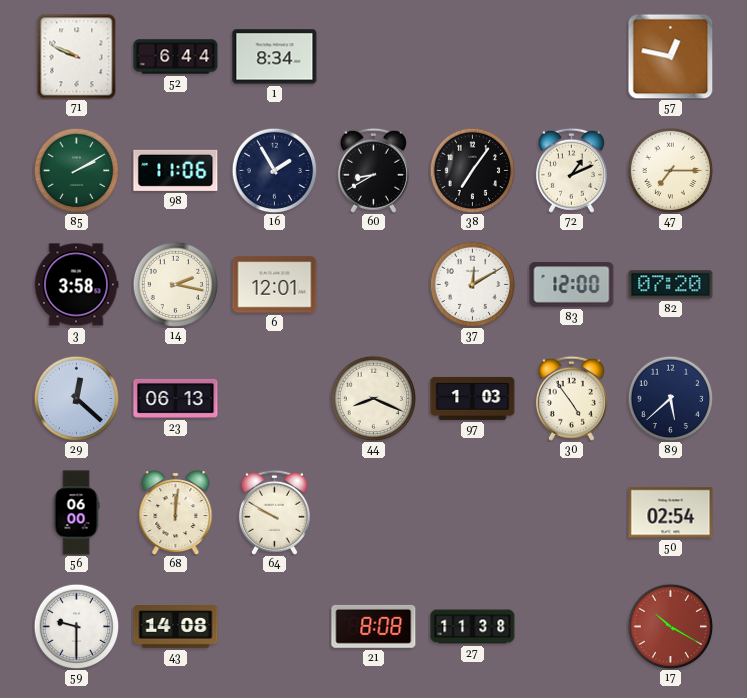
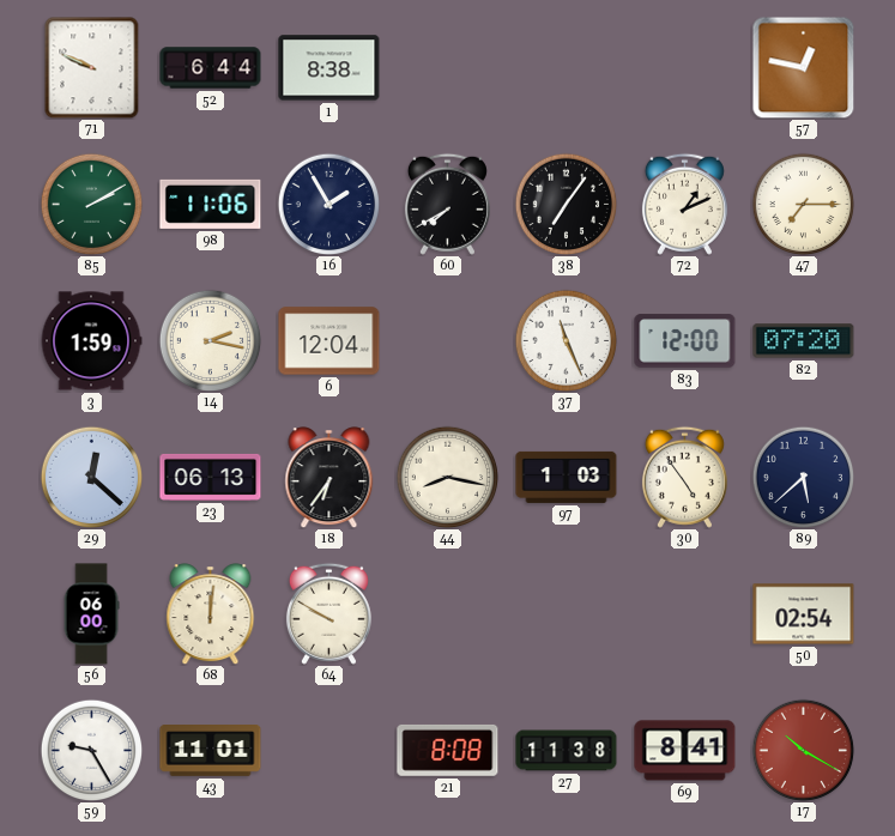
1: 8:34 -> 8:38 (329, 68)
60: 8:40 -> 7:40 (447, 204)
3: 3:58 -> 1:59 (91, 341)
6: 12:01 -> 12:04 (329, 341)
37: 12:10 -> 11:26 (566, 340)
18: none -> 6:36 (329, 478)
44: 8:19 -> 8:17 (447, 477)
59: 9:30 -> 9:25 (91, 750)
43: 14:08 -> 11:01 (211, 751)
69: none -> 8:41 (685, 751)
